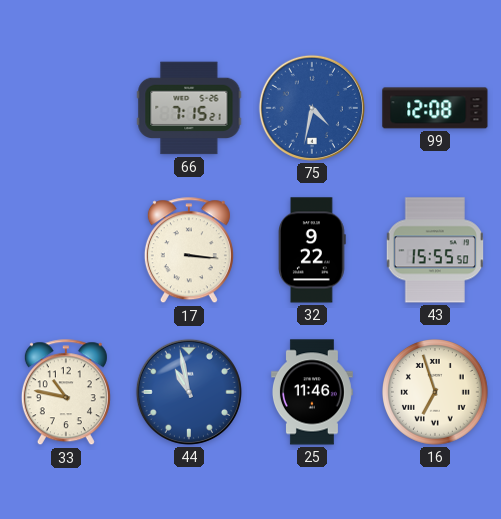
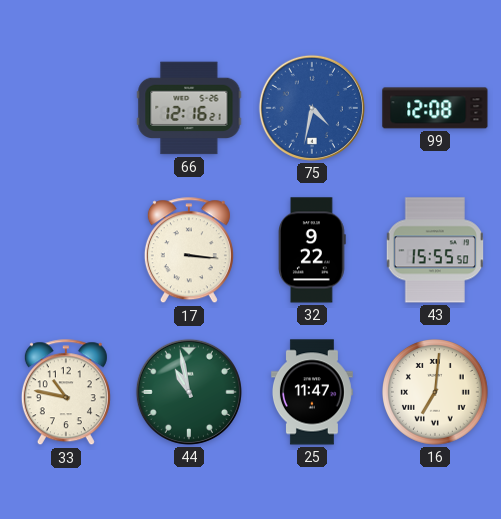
66: 7:15 -> 12:16 (189, 108)
44 dial: blue -> green (189, 392)
25: 11:46 -> 11:47 (312, 392)
16: 6:57 -> 7:01 (436, 393)
